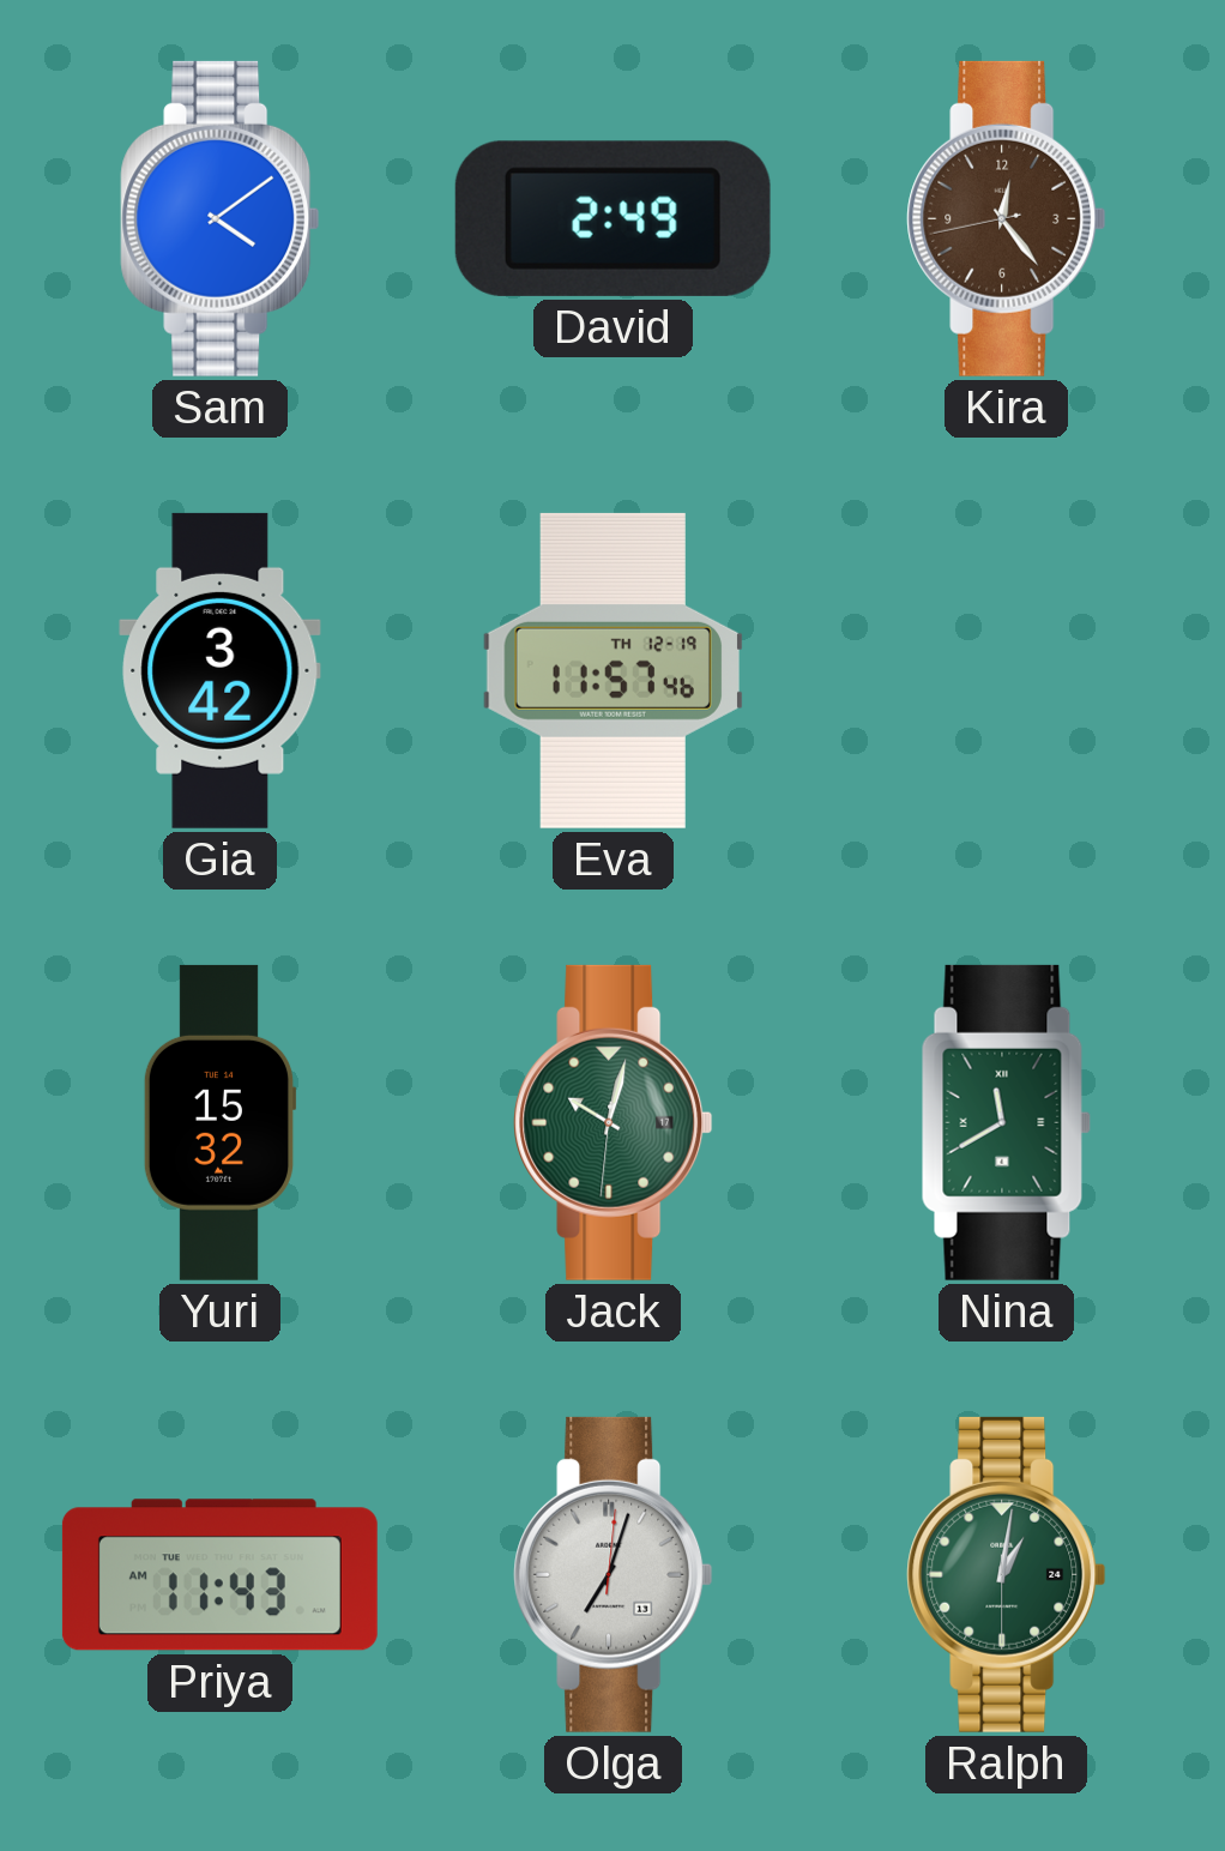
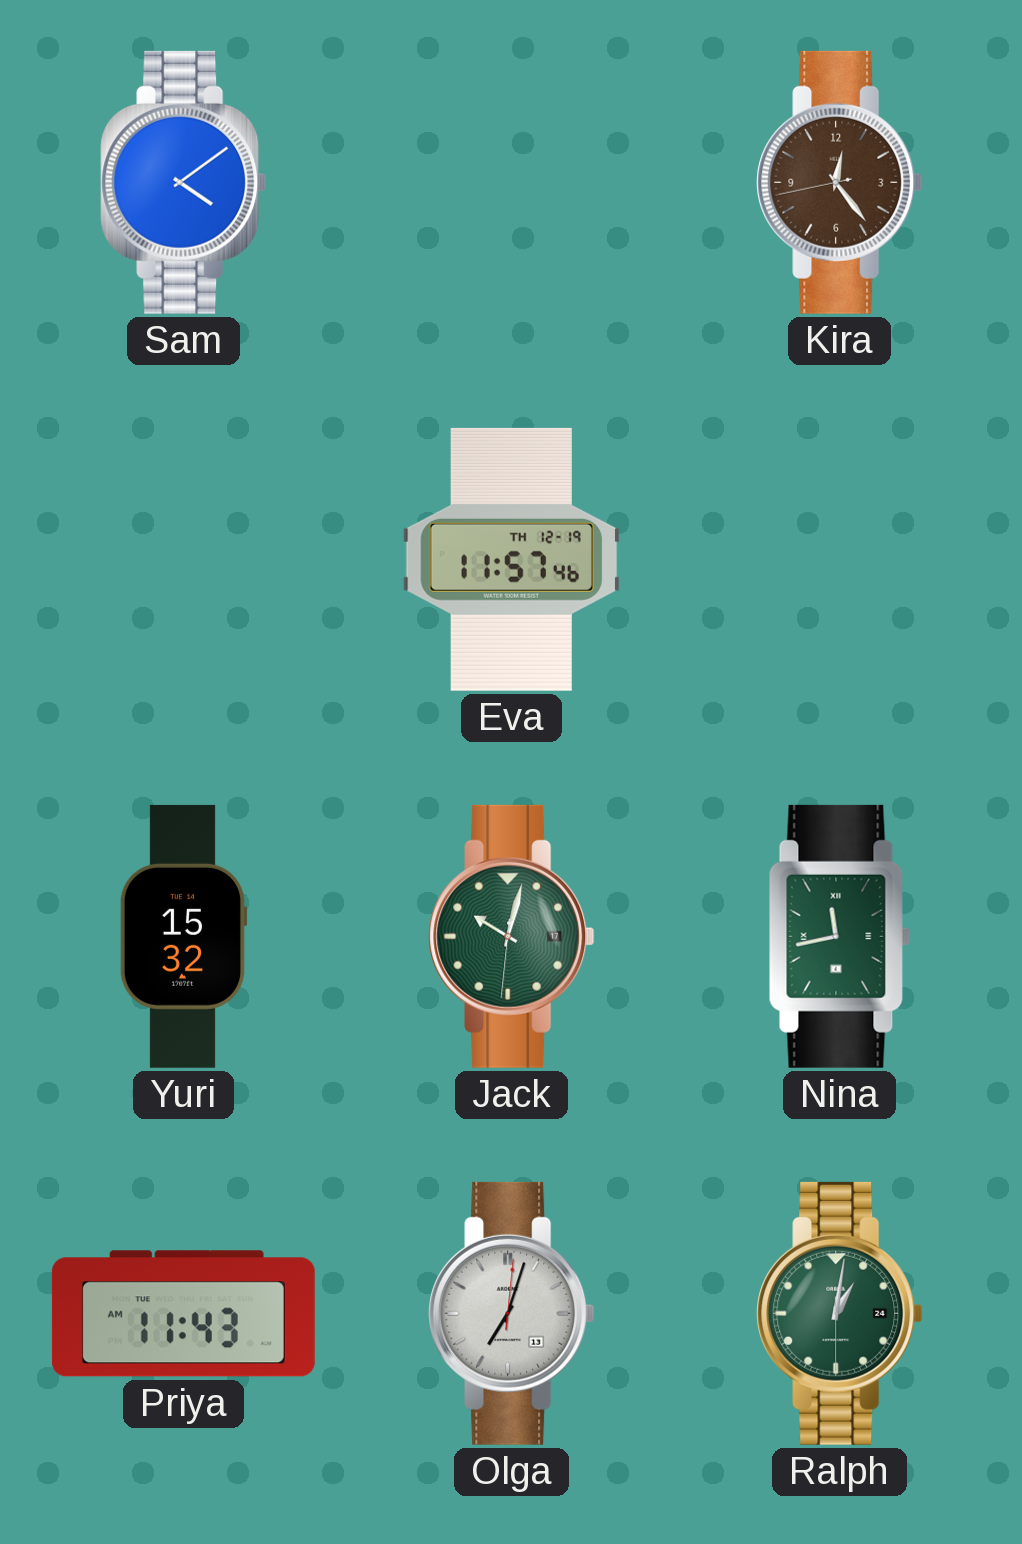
David: 2:49 -> none (612, 218)
Gia: 3:42 -> none (221, 670)
Nina: 11:40 -> 11:43 (839, 936)
